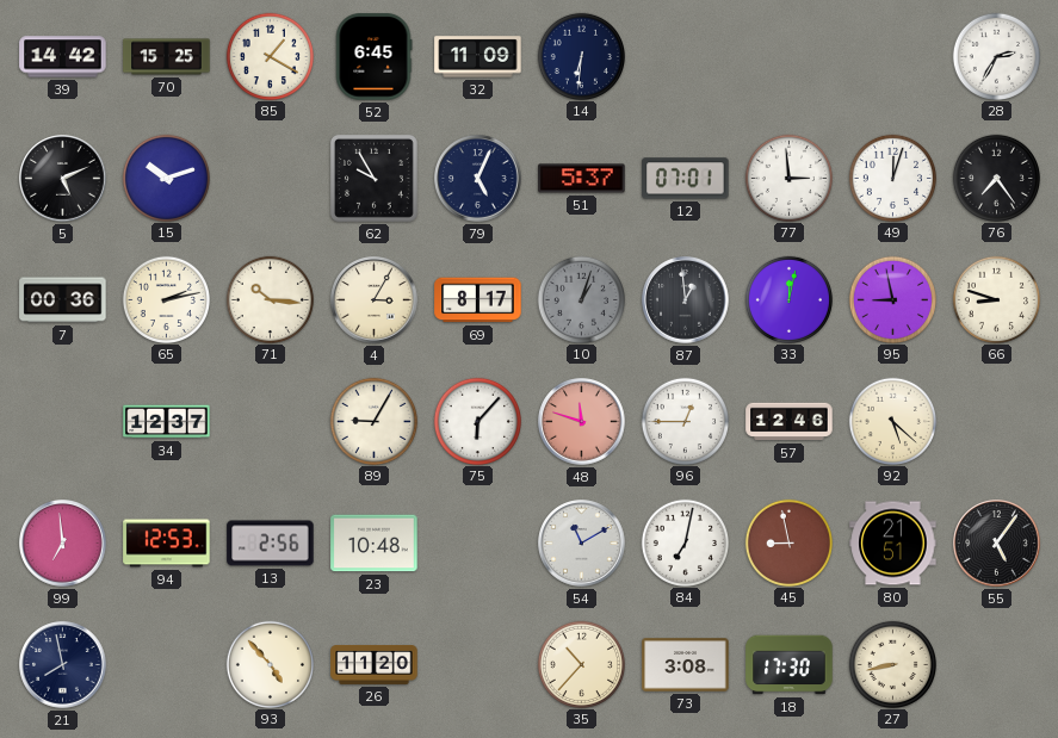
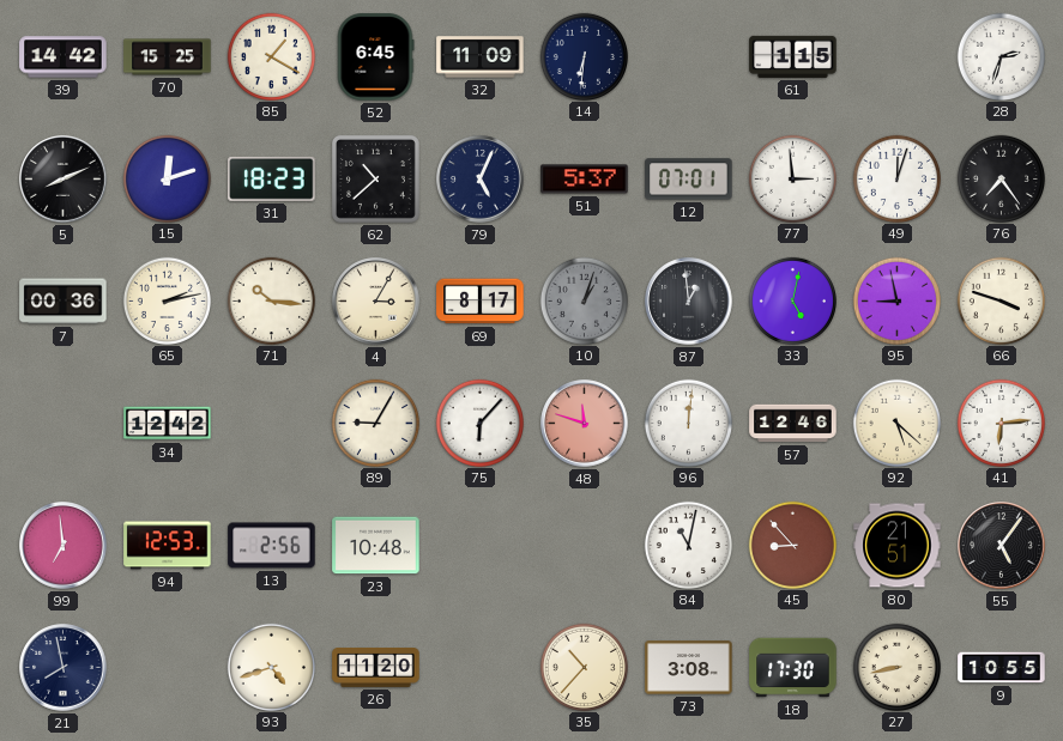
61: none -> 1:15 (793, 56)
28: 2:35 -> 2:33 (1001, 56)
5: 5:11 -> 8:11 (64, 180)
15: 10:12 -> 12:12 (167, 178)
31: none -> 18:23 (272, 178)
62: 9:55 -> 10:38 (375, 178)
33: 12:02 -> 5:02 (792, 300)
66: 8:48 -> 3:48 (1001, 300)
34: 12:37 -> 12:42 (168, 424)
96: 12:45 -> 12:01 (688, 423)
41: none -> 6:14 (1001, 423)
54: 11:10 -> none (582, 544)
84: 7:02 -> 11:02 (688, 545)
45: 8:58 -> 8:53 (792, 545)
93: 4:53 -> 4:42 (271, 667)
9: none -> 10:55 (1002, 668)
